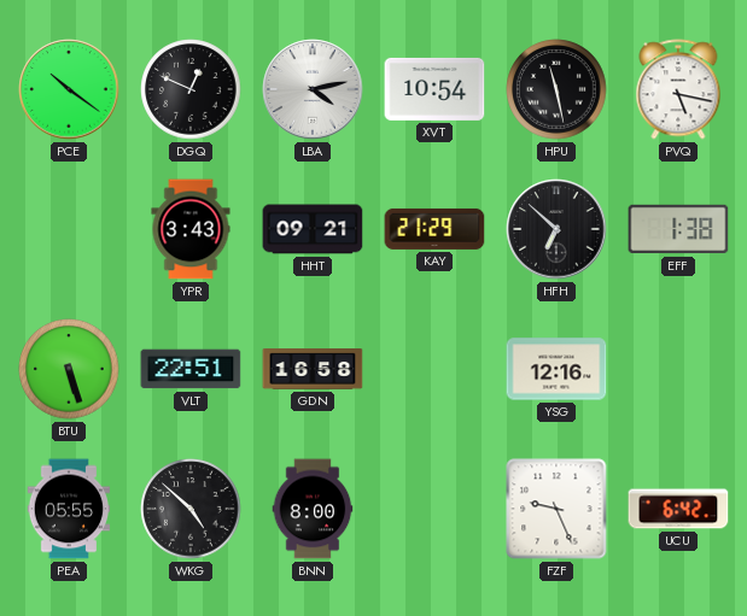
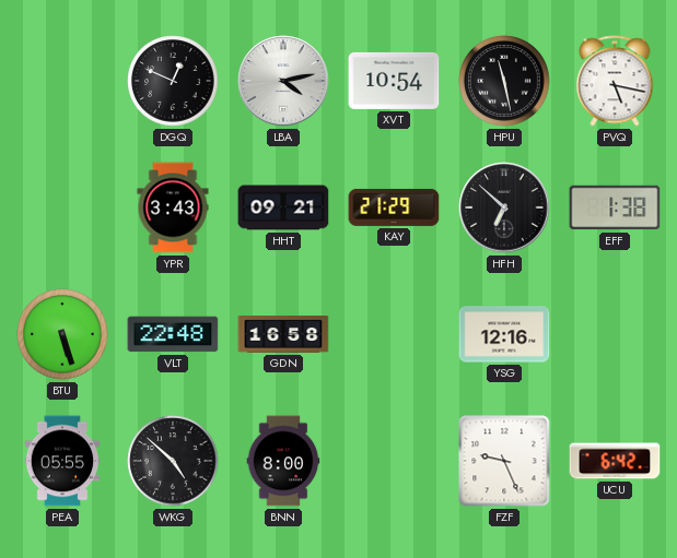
PCE: 10:21 -> none (69, 89)
VLT: 22:51 -> 22:48 (173, 334)
